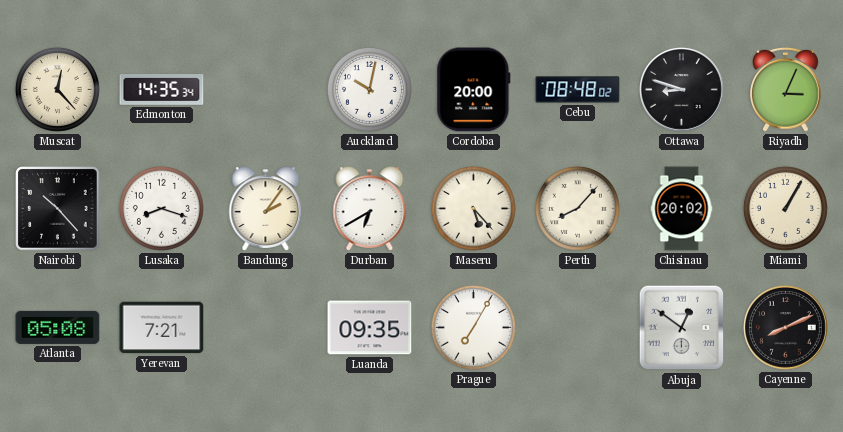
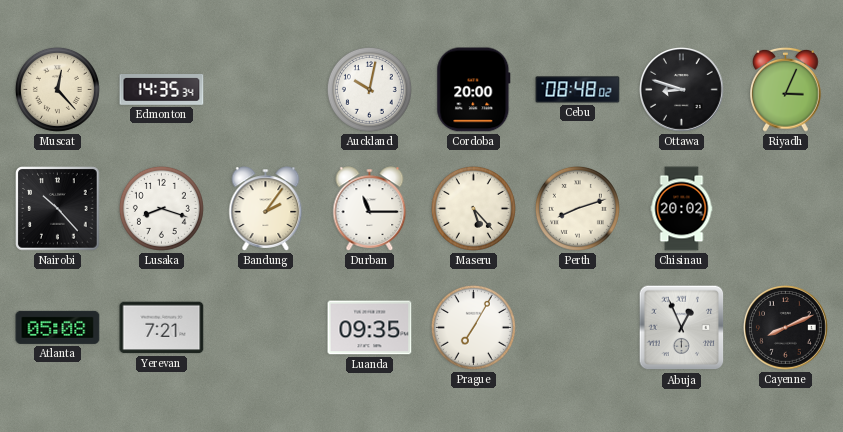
Durban: 6:40 -> 11:15 (370, 209)
Perth: 8:07 -> 8:12 (577, 208)
Miami: 1:05 -> none (785, 208)
Abuja: 12:51 -> 12:56 (682, 328)
